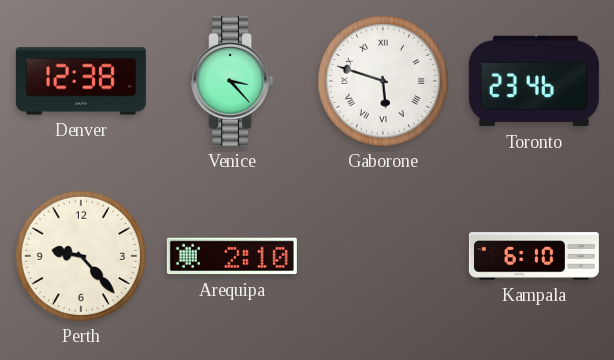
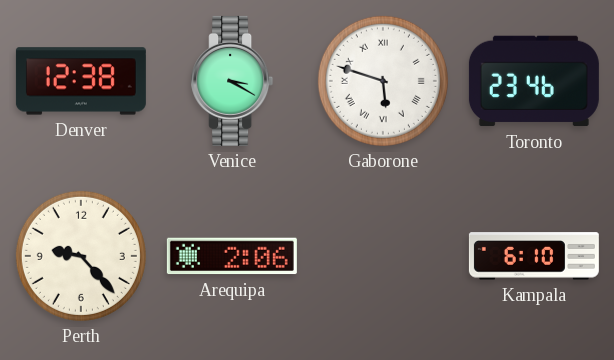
Venice: 3:23 -> 3:20 (232, 81)
Arequipa: 2:10 -> 2:06 (232, 256)
